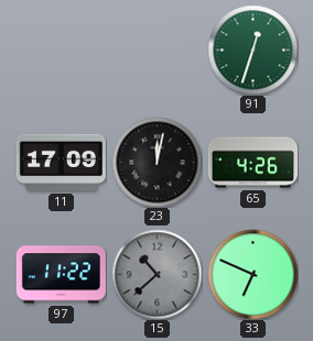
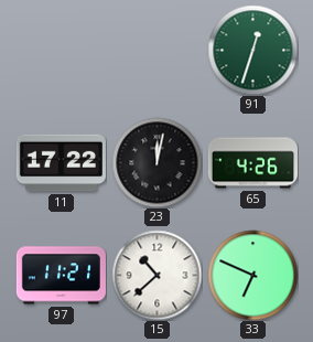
11: 17:09 -> 17:22 (61, 163)
97: 11:22 -> 11:21 (61, 276)
15 dial: grey -> white (156, 275)
